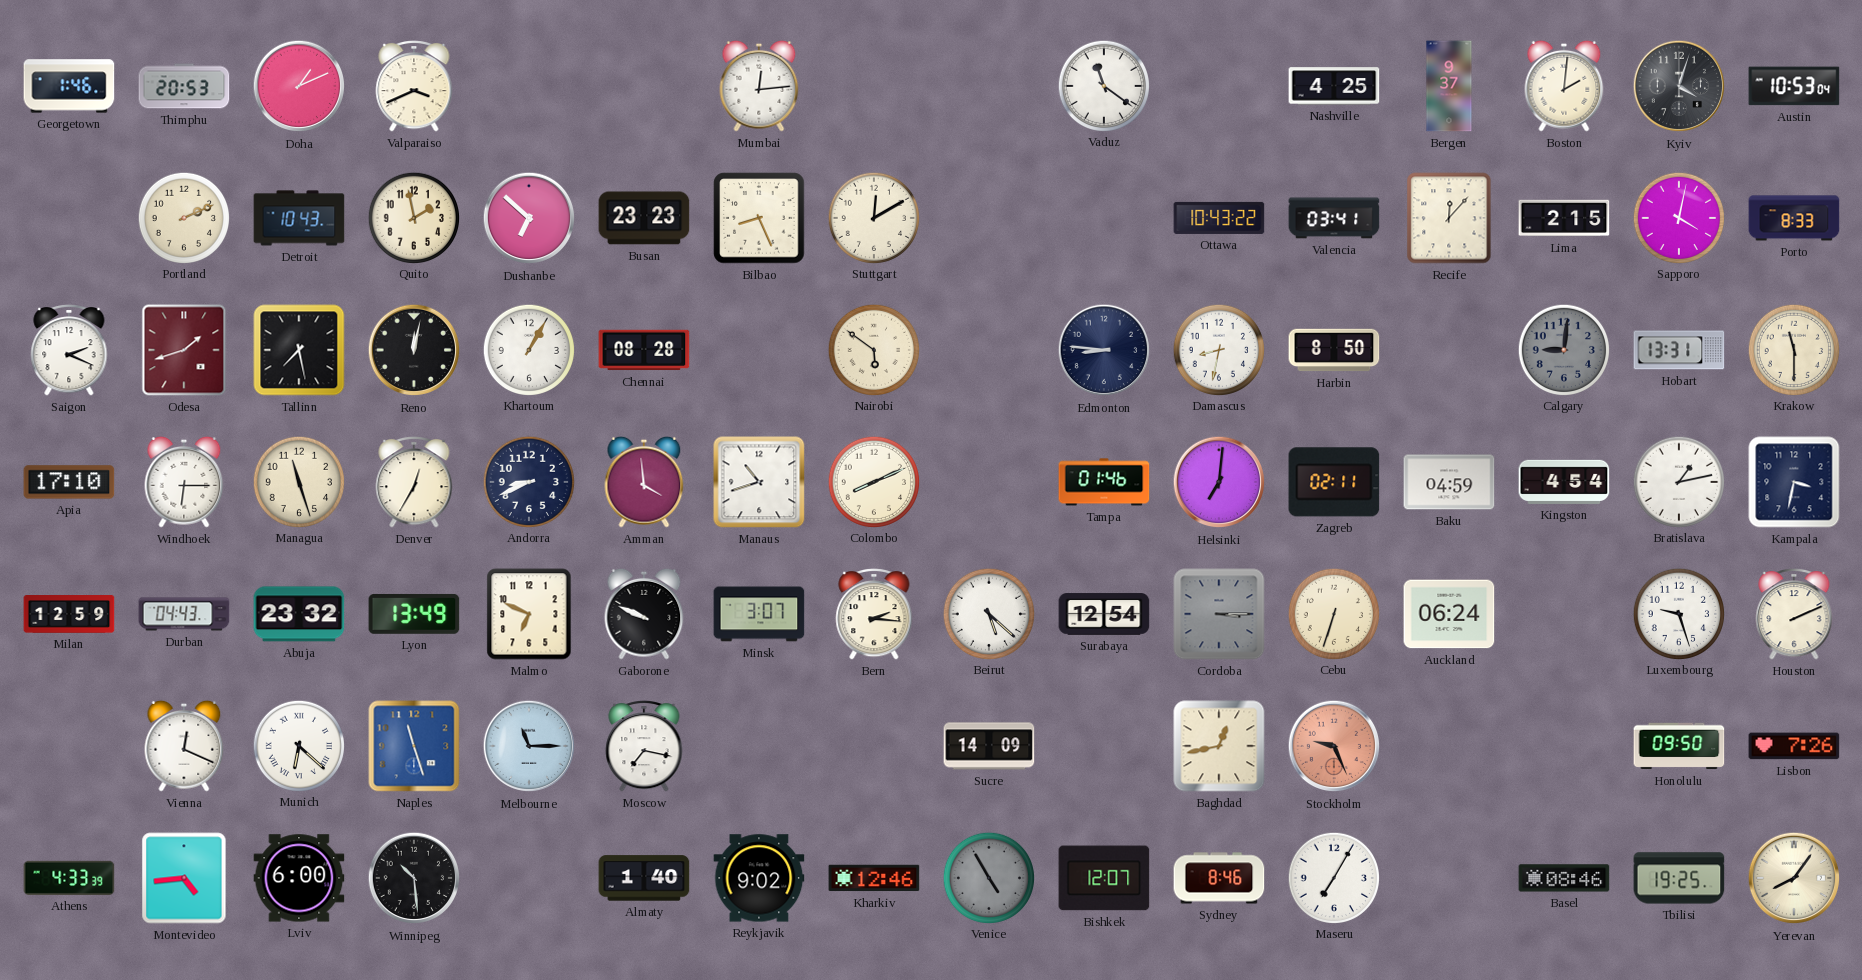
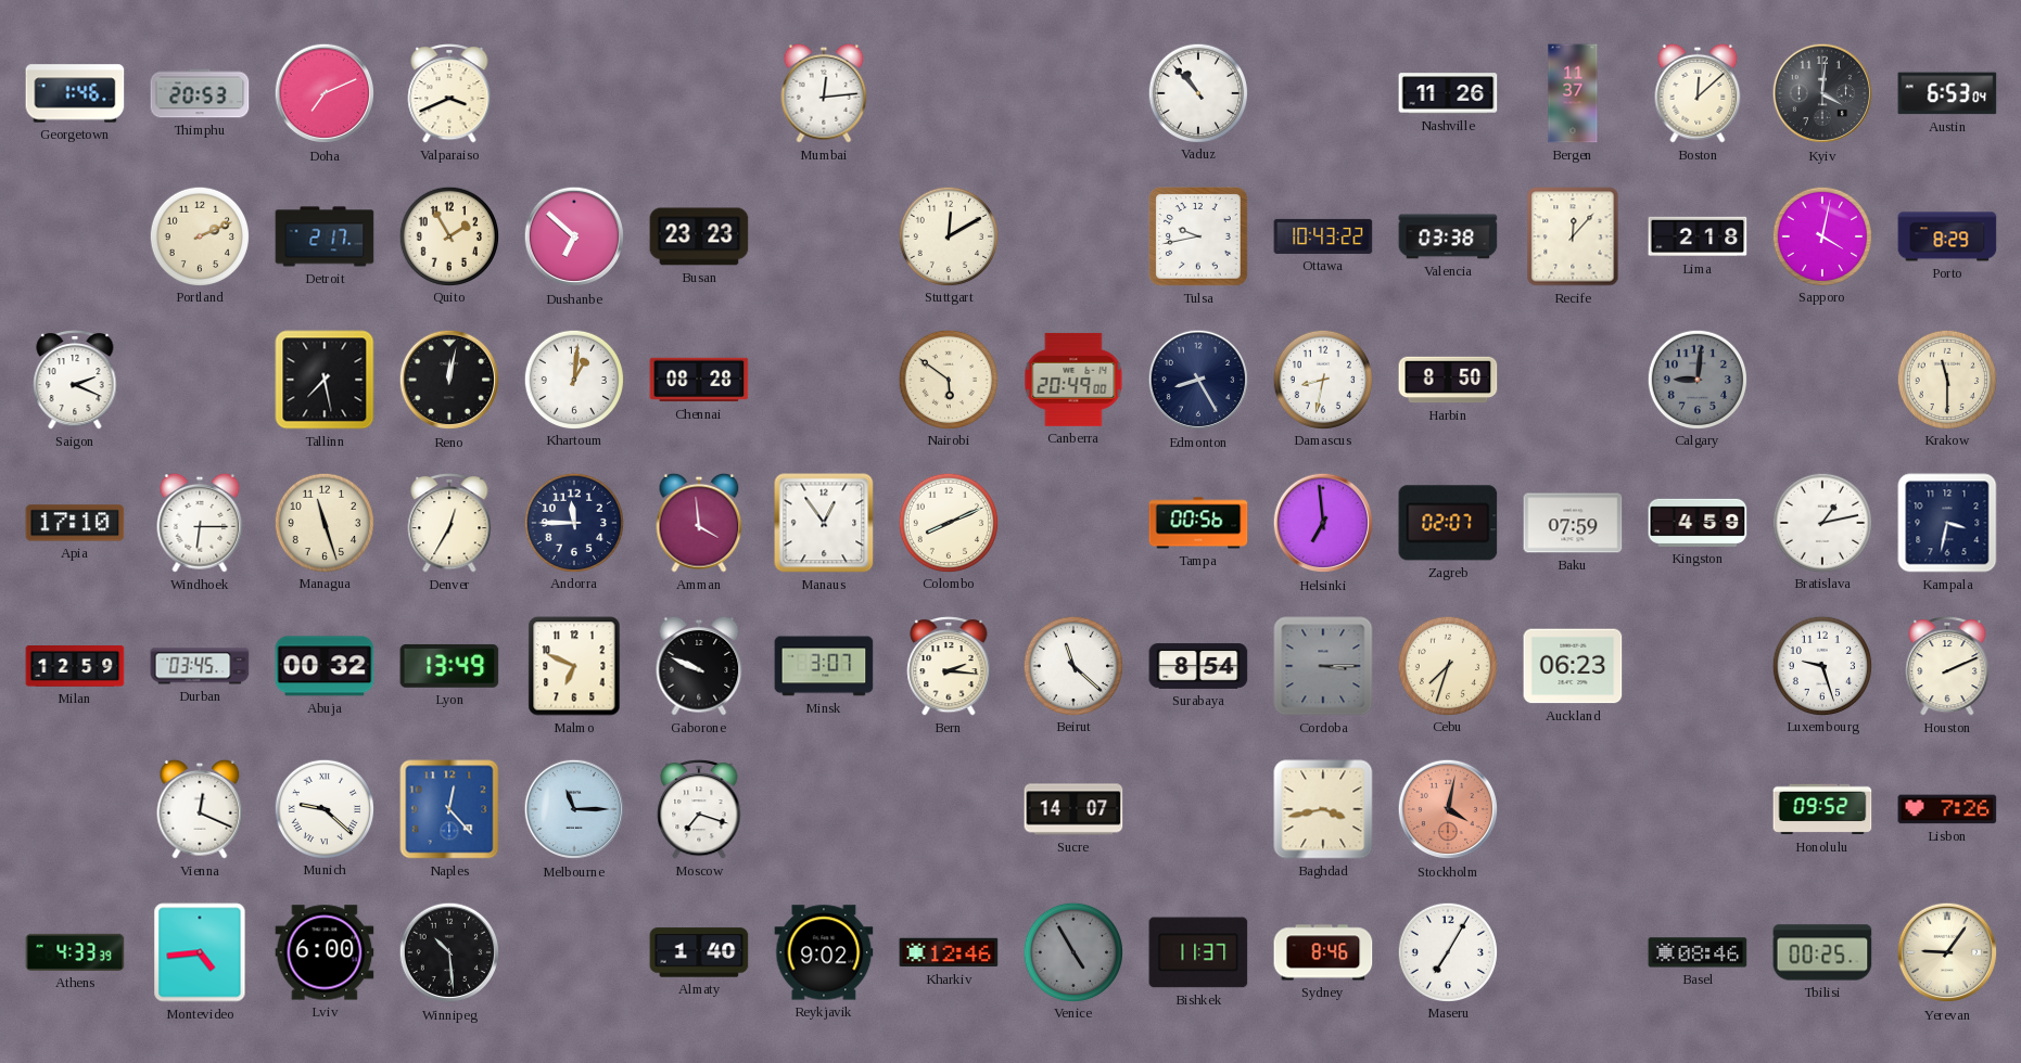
Doha: 1:11 -> 7:11 (325, 93)
Vaduz: 11:21 -> 10:53 (1197, 92)
Nashville: 4:25 -> 11:26 (1448, 93)
Bergen: 9:37 -> 11:37 (1573, 93)
Boston: 2:01 -> 12:08 (1698, 93)
Kyiv: 4:03 -> 4:01 (1822, 93)
Austin: 10:53 -> 6:53 (1947, 93)
Detroit: 10:43 -> 2:17 (325, 236)
Quito: 1:58 -> 1:55 (448, 235)
Bilbao: 8:26 -> none (759, 218)
Tulsa: none -> 9:43 (1198, 236)
Valencia: 03:41 -> 03:38 (1448, 236)
Lima: 2:15 -> 2:18 (1698, 236)
Porto: 8:33 -> 8:29 (1947, 236)
Odesa: 1:42 -> none (184, 350)
Khartoum: 1:05 -> 1:01 (573, 379)
Canberra: none -> 20:49 (1073, 380)
Edmonton: 8:46 -> 8:25 (1198, 380)
Hobart: 13:31 -> none (1679, 350)
Andorra: 8:41 -> 11:45 (573, 522)
Manaus: 10:42 -> 12:54 (824, 523)
Tampa: 01:46 -> 00:56 (1198, 523)
Helsinki: 7:01 -> 6:59 (1323, 523)
Zagreb: 02:11 -> 02:07 (1448, 523)
Baku: 04:59 -> 07:59 (1573, 523)
Kingston: 4:54 -> 4:59 (1698, 523)
Durban: 04:43 -> 03:45 (200, 666)
Abuja: 23:32 -> 00:32 (325, 666)
Beirut: 5:22 -> 11:22 (1072, 665)
Surabaya: 12:54 -> 8:54 (1198, 666)
Cebu: 6:33 -> 7:33 (1447, 665)
Auckland: 06:24 -> 06:23 (1573, 666)
Munich: 6:22 -> 9:22 (323, 808)
Naples: 11:27 -> 12:23 (449, 809)
Moscow: 7:17 -> 7:18 (699, 810)
Sucre: 14:09 -> 14:07 (1073, 809)
Baghdad: 12:43 -> 3:43 (1323, 809)
Stockholm: 9:26 -> 4:02 (1448, 809)
Honolulu: 09:50 -> 09:52 (1822, 809)
Bishkek: 12:07 -> 11:37 (1198, 952)
Tbilisi: 19:25 -> 00:25 (1822, 952)
Yerevan: 8:06 -> 9:06 (1947, 952)
